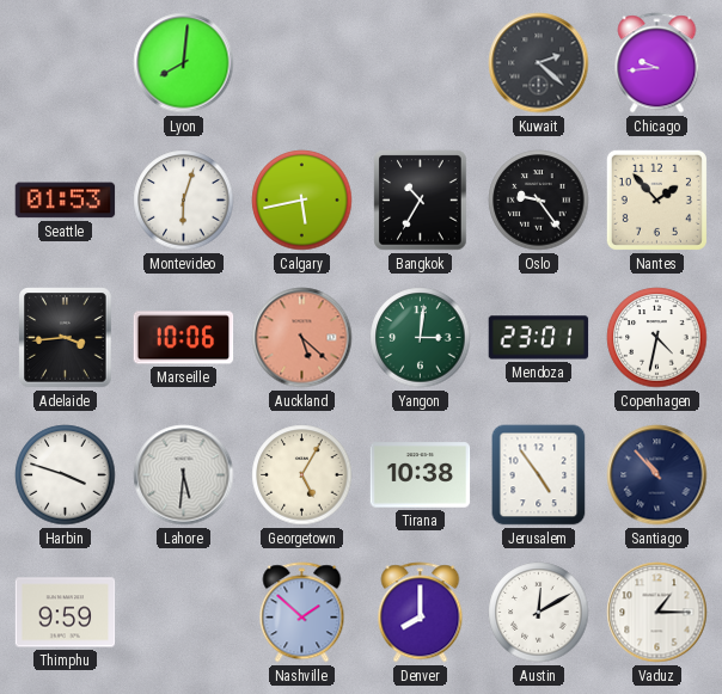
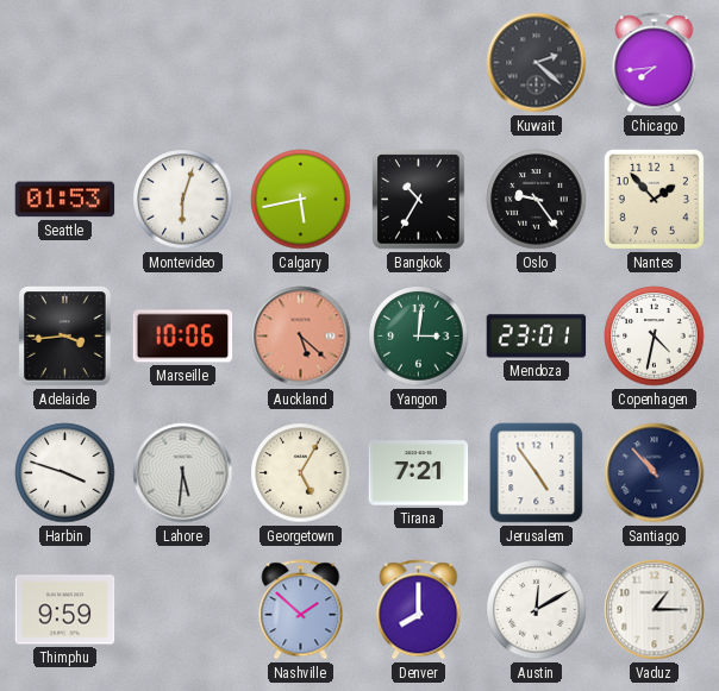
Lyon: 8:01 -> none (184, 63)
Chicago: 9:44 -> 7:44 (655, 63)
Tirana: 10:38 -> 7:21 (419, 473)
